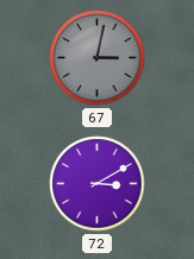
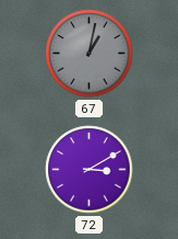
67: 3:02 -> 1:02 (90, 54)
